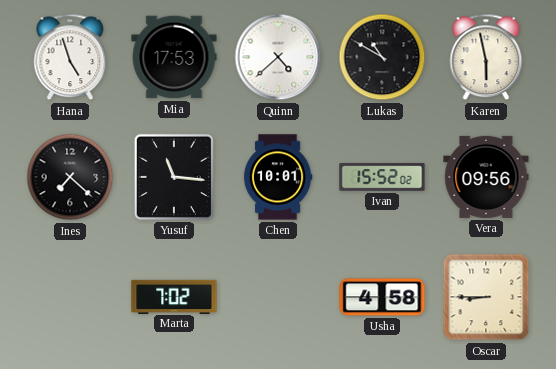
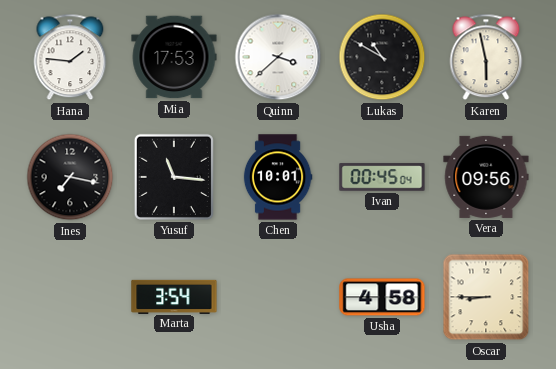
Hana: 4:57 -> 1:46 (70, 57)
Quinn: 4:38 -> 3:38 (278, 57)
Ines: 7:22 -> 7:17 (70, 177)
Ivan: 15:52 -> 00:45 (382, 177)
Marta: 7:02 -> 3:54 (174, 296)
